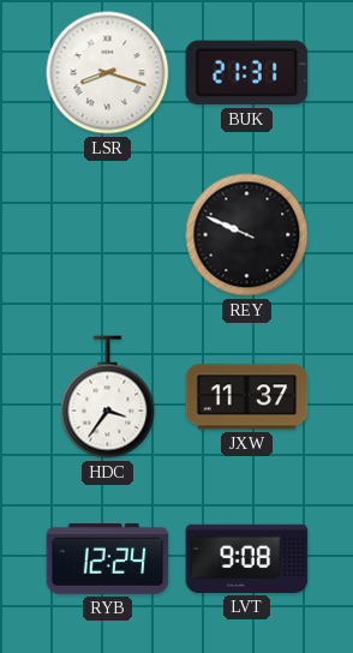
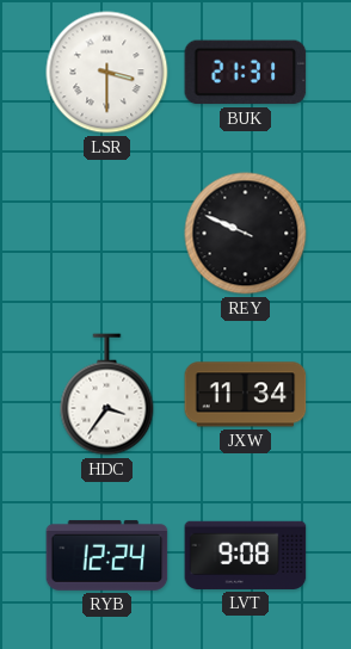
LSR: 8:18 -> 3:30 (107, 73)
JXW: 11:37 -> 11:34 (246, 395)
